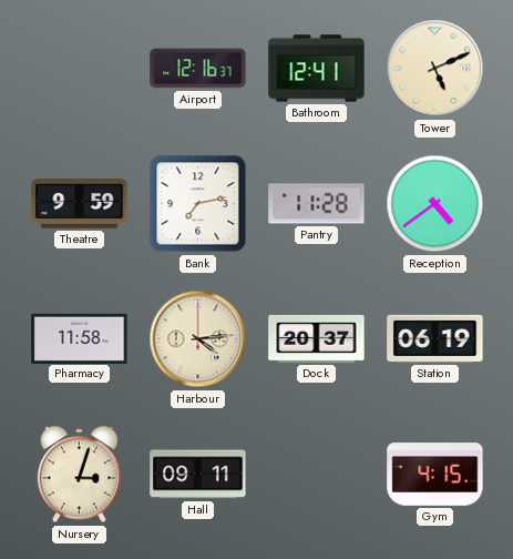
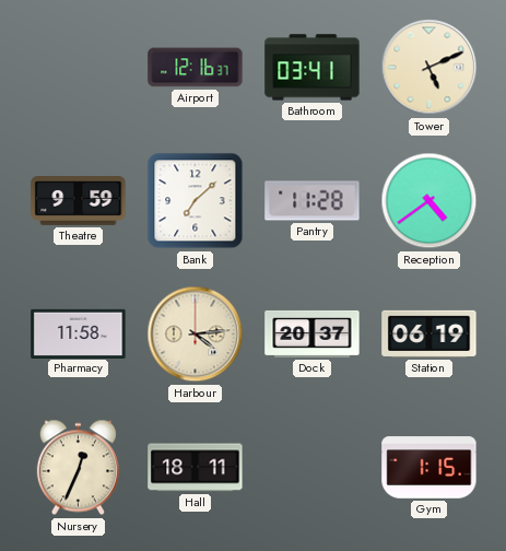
Bathroom: 12:41 -> 03:41 (313, 68)
Bank: 7:13 -> 7:08 (196, 201)
Nursery: 3:03 -> 12:34 (78, 468)
Hall: 09:11 -> 18:11 (196, 468)
Gym: 4:15 -> 1:15 (429, 468)
